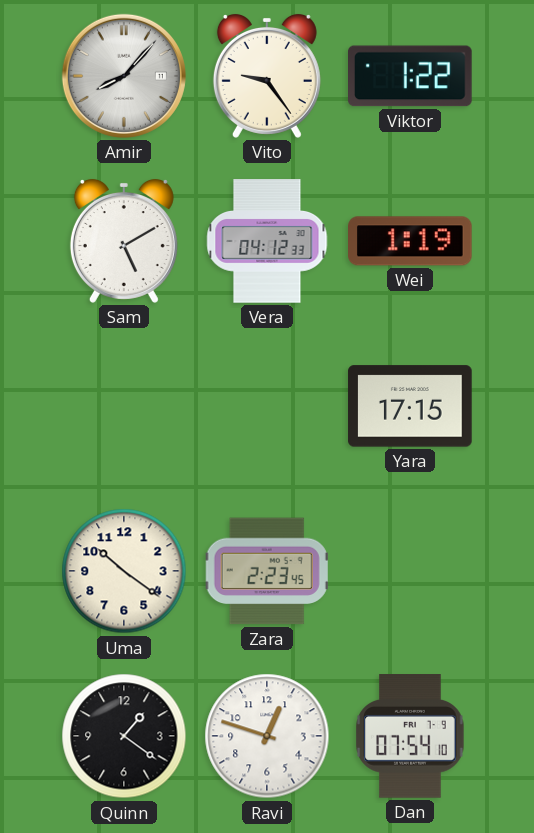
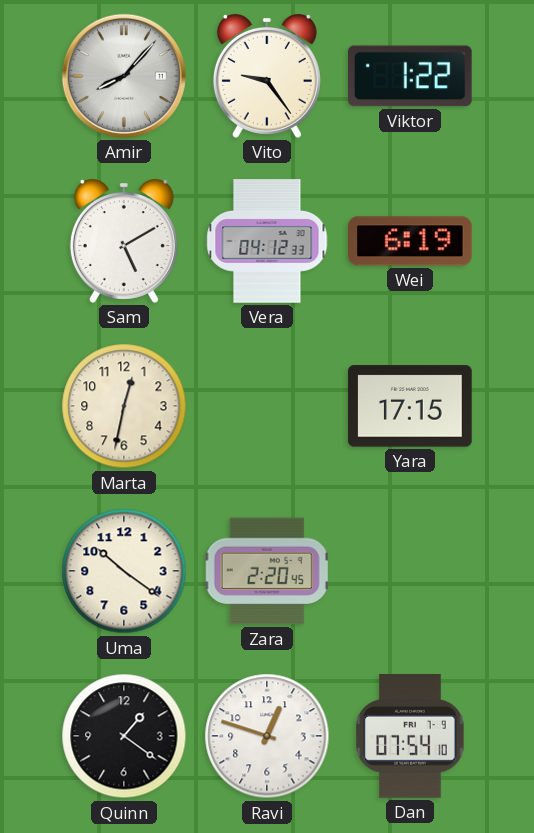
Wei: 1:19 -> 6:19 (410, 241)
Marta: none -> 12:32 (124, 406)
Zara: 2:23 -> 2:20 (267, 571)
